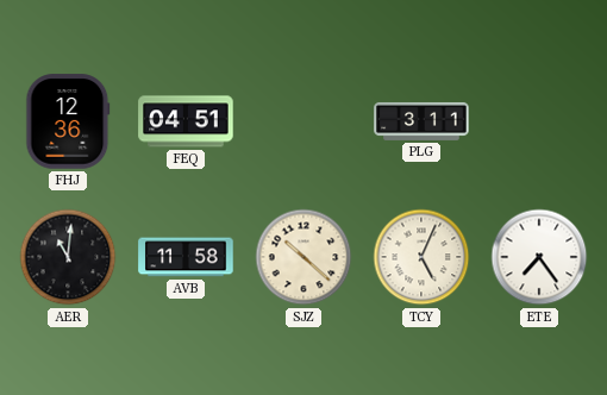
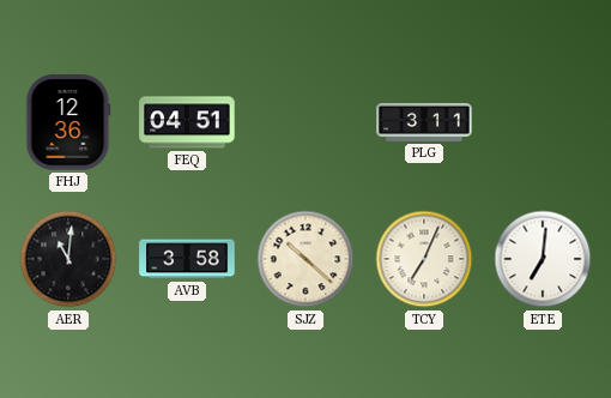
AVB: 11:58 -> 3:58 (187, 259)
TCY: 5:04 -> 7:04 (424, 259)
ETE: 7:24 -> 7:01 (543, 259)
